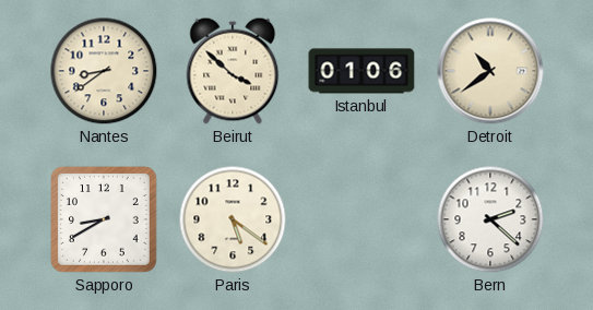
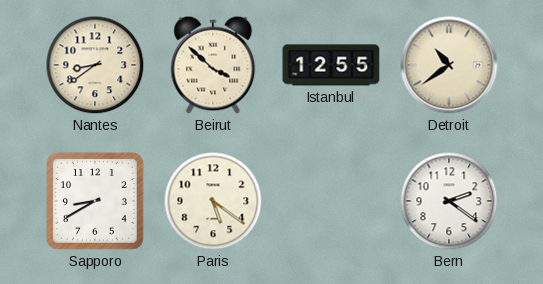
Istanbul: 01:06 -> 12:55 (331, 65)
Bern: 2:22 -> 2:21 (449, 201)
